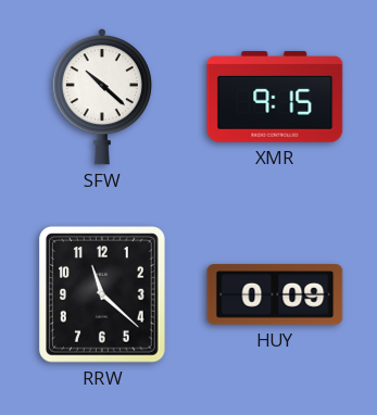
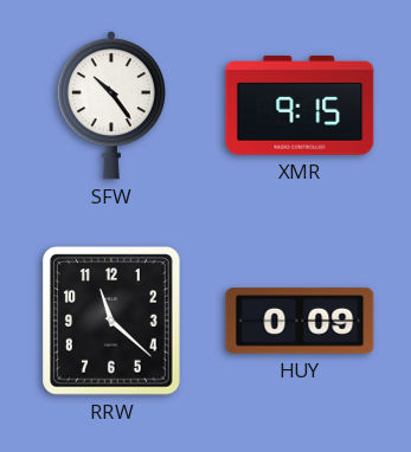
SFW: 10:22 -> 10:24 (111, 106)
